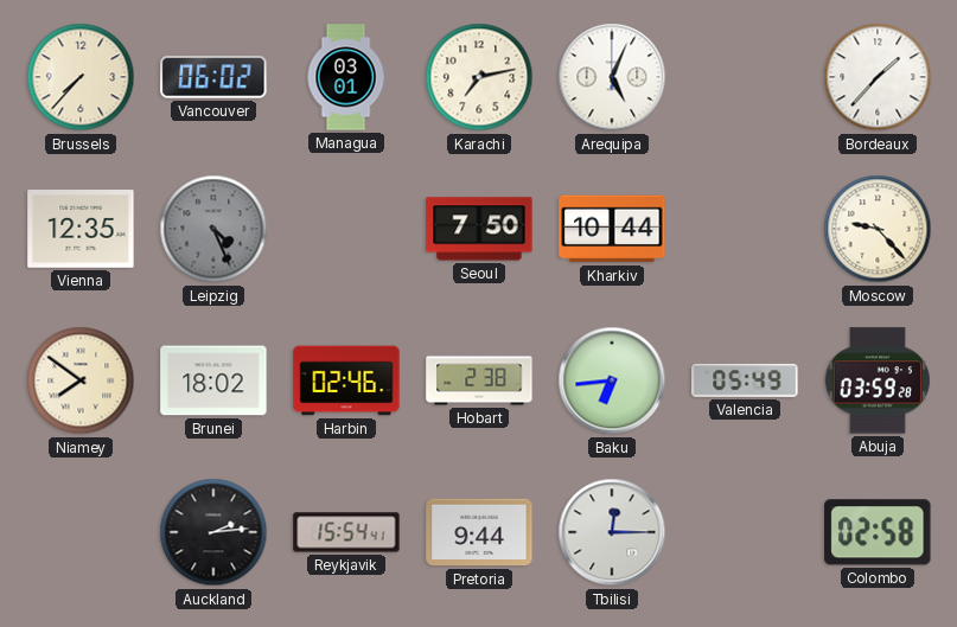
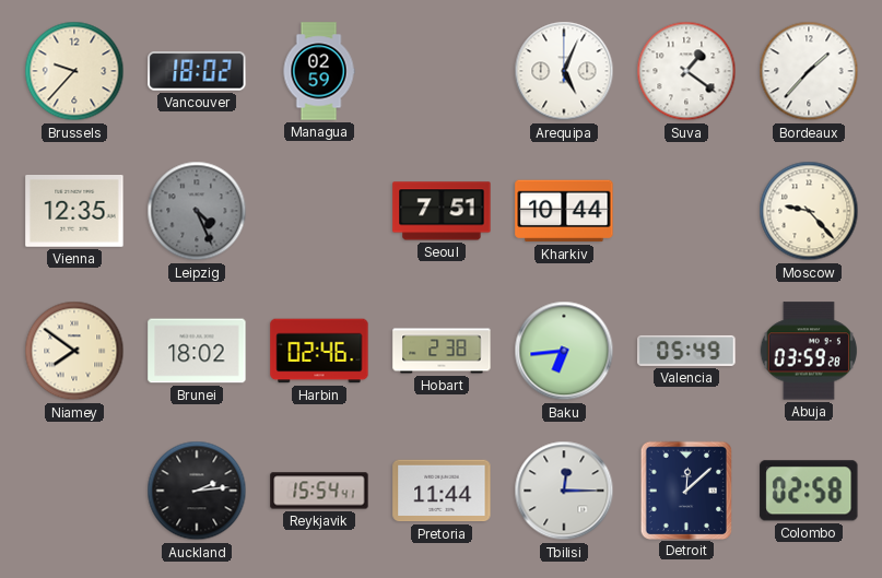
Brussels: 7:37 -> 9:37 (74, 71)
Vancouver: 06:02 -> 18:02 (197, 71)
Managua: 03:01 -> 02:59 (319, 71)
Karachi: 7:13 -> none (479, 77)
Suva: none -> 1:21 (686, 71)
Seoul: 7:50 -> 7:51 (442, 211)
Pretoria: 9:44 -> 11:44 (442, 491)
Detroit: none -> 12:08 (685, 489)
